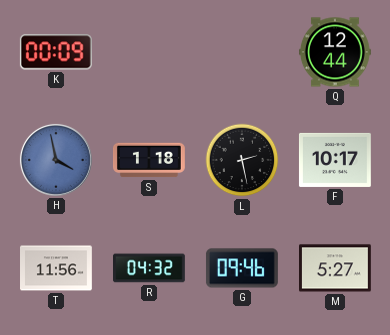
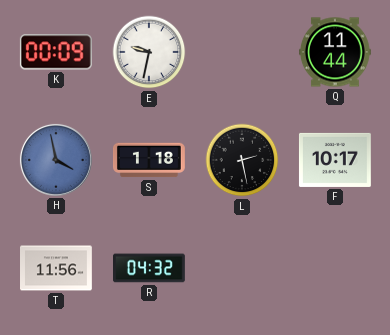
E: none -> 9:32 (149, 52)
Q: 12:44 -> 11:44 (336, 52)
G: 09:46 -> none (242, 268)
M: 5:27 -> none (336, 268)
